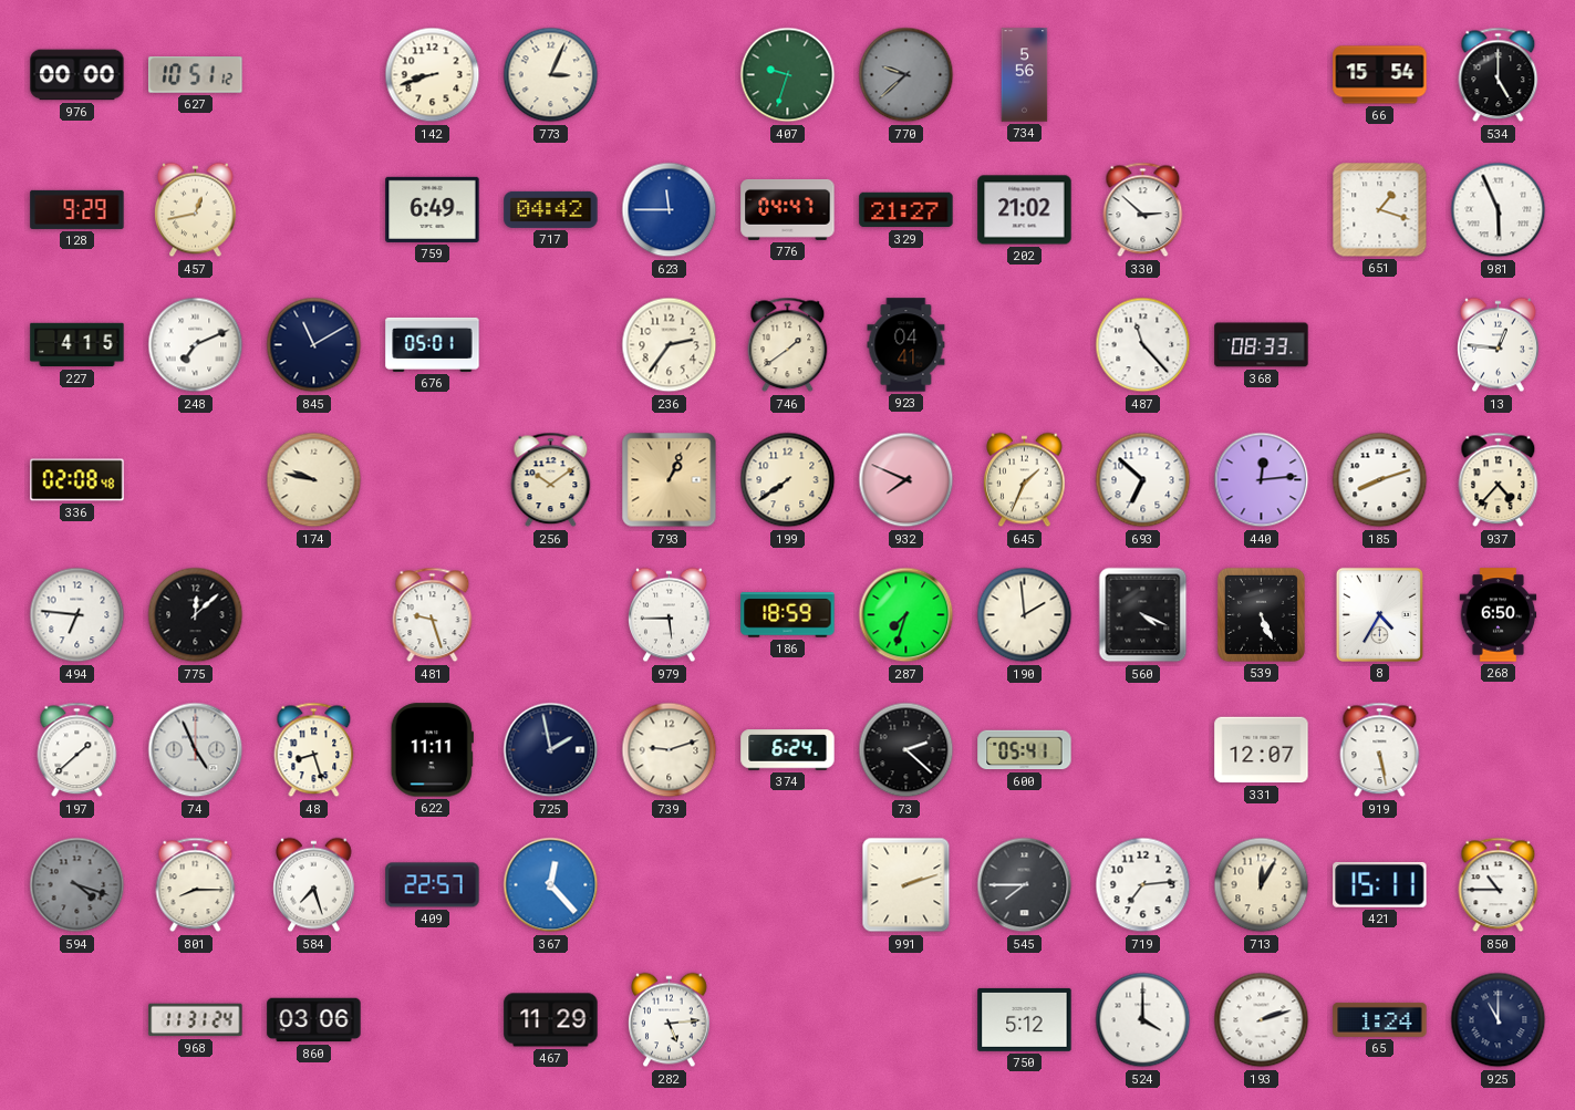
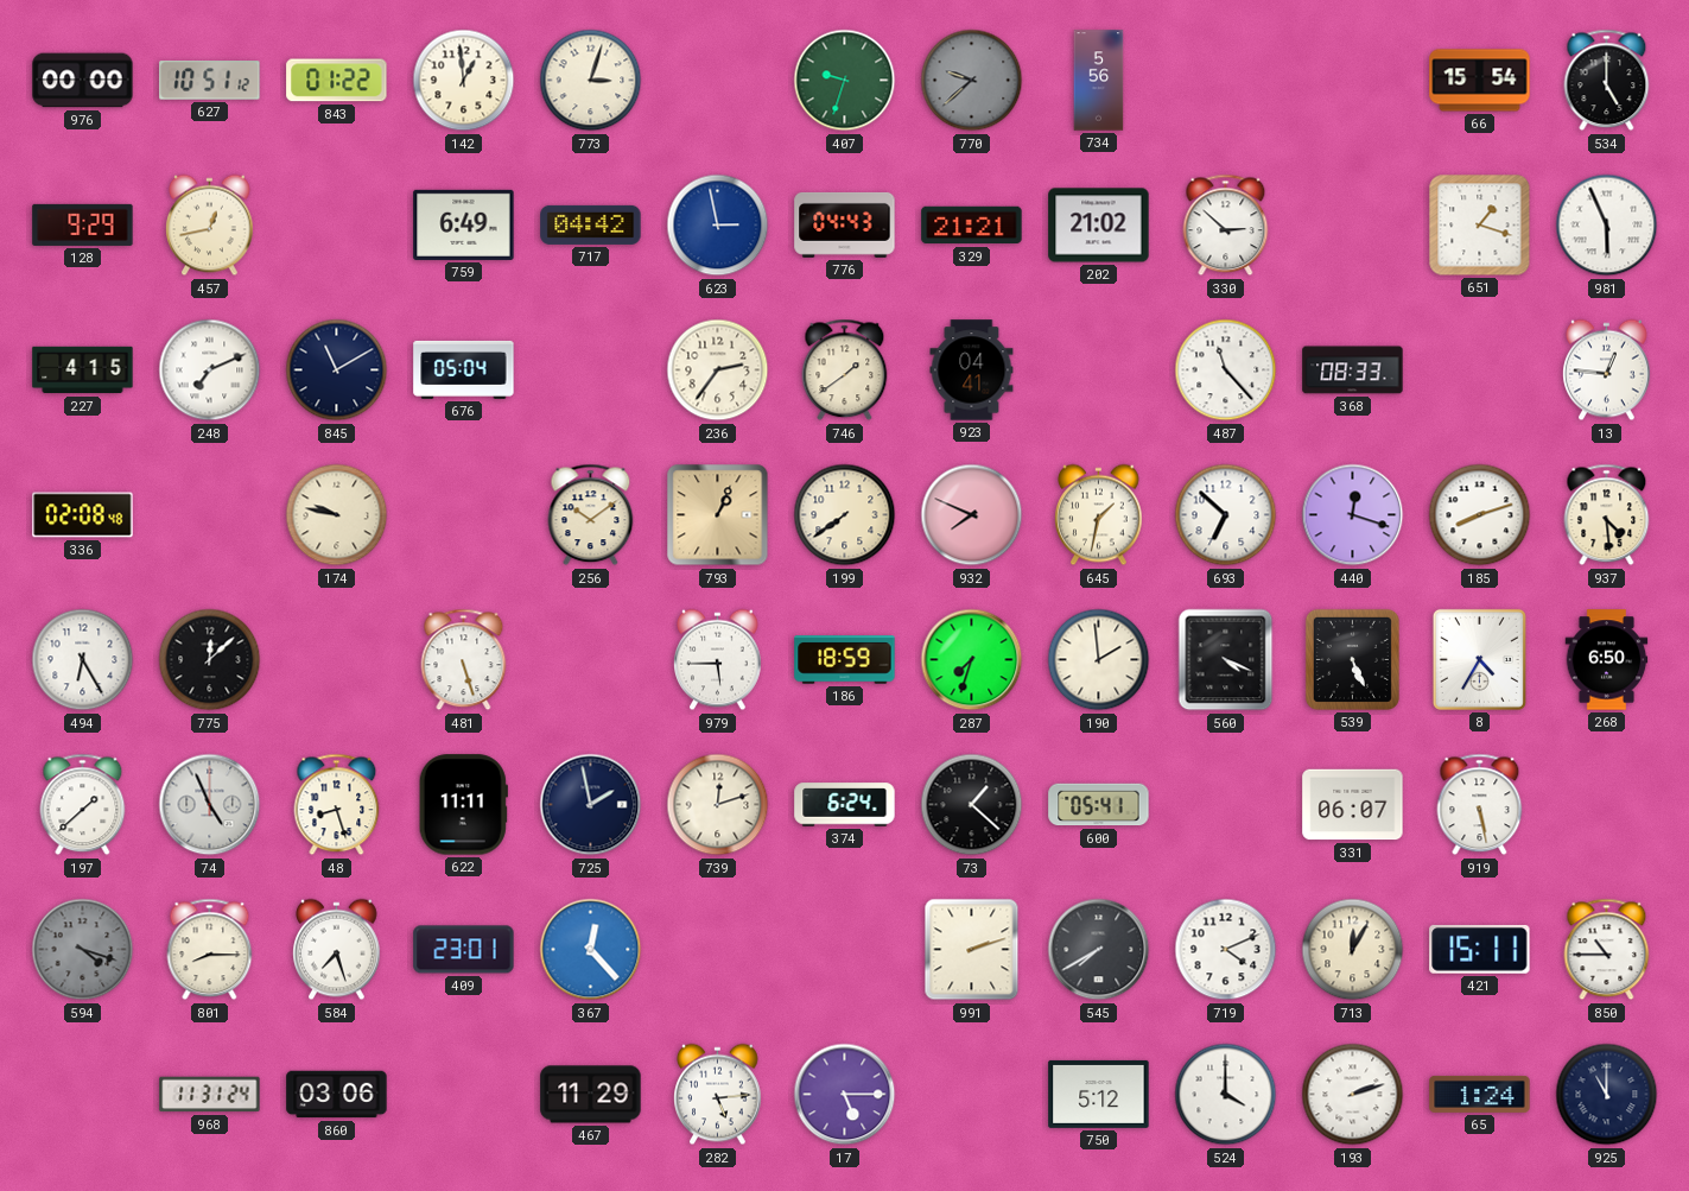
843: none -> 01:22 (337, 81)
142: 8:42 -> 12:59 (464, 81)
773: 3:04 -> 3:03 (591, 81)
623: 11:45 -> 2:58 (718, 226)
776: 04:47 -> 04:43 (845, 224)
329: 21:27 -> 21:21 (972, 226)
676: 05:01 -> 05:04 (464, 369)
645: 1:34 -> 1:32 (1099, 515)
440: 12:14 -> 12:18 (1353, 515)
937: 4:37 -> 4:29 (1607, 515)
494: 6:46 -> 6:25 (83, 660)
481: 9:27 -> 5:27 (464, 660)
739: 9:12 -> 12:12 (718, 805)
73: 2:22 -> 1:22 (972, 805)
331: 12:07 -> 06:07 (1353, 805)
409: 22:57 -> 23:01 (464, 950)
545: 7:45 -> 7:40 (1099, 950)
719: 7:14 -> 4:11 (1226, 950)
17: none -> 5:15 (845, 1095)
